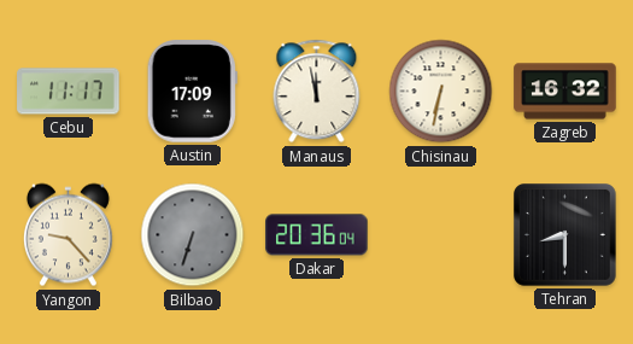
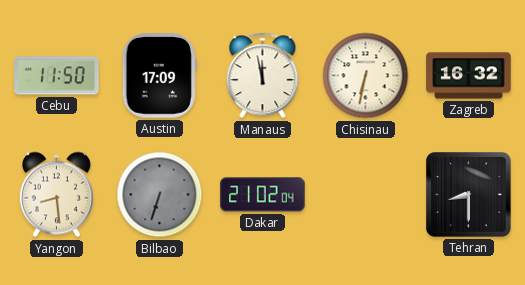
Cebu: 11:17 -> 11:50 (57, 76)
Yangon: 9:23 -> 8:29 (56, 195)
Dakar: 20:36 -> 21:02 (263, 195)
